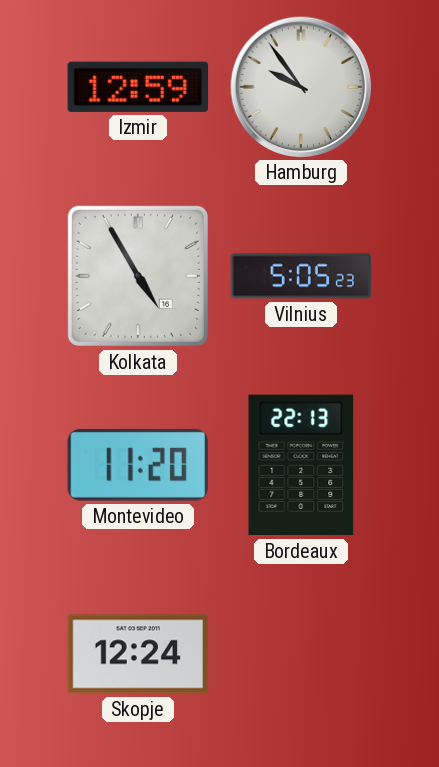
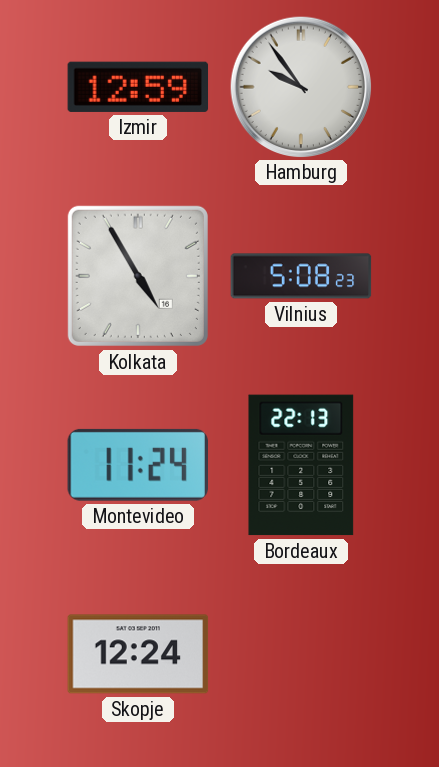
Vilnius: 5:05 -> 5:08 (301, 276)
Montevideo: 11:20 -> 11:24 (137, 465)
